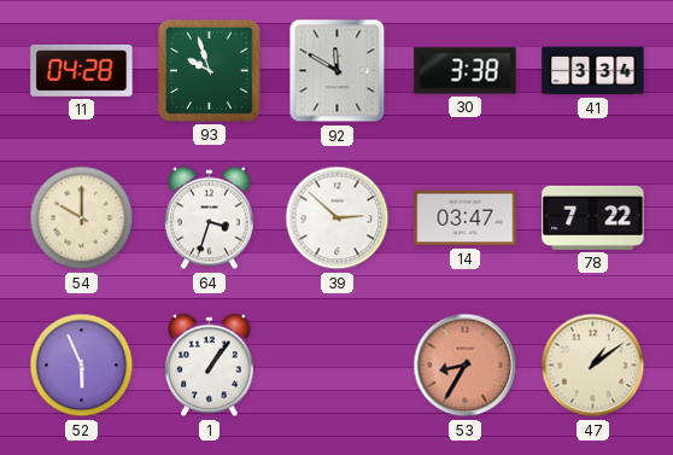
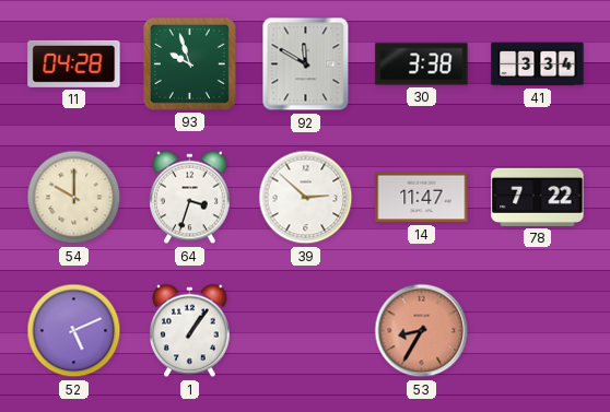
14: 03:47 -> 11:47 (422, 198)
52: 5:56 -> 5:11 (74, 331)
47: 1:09 -> none (593, 366)
